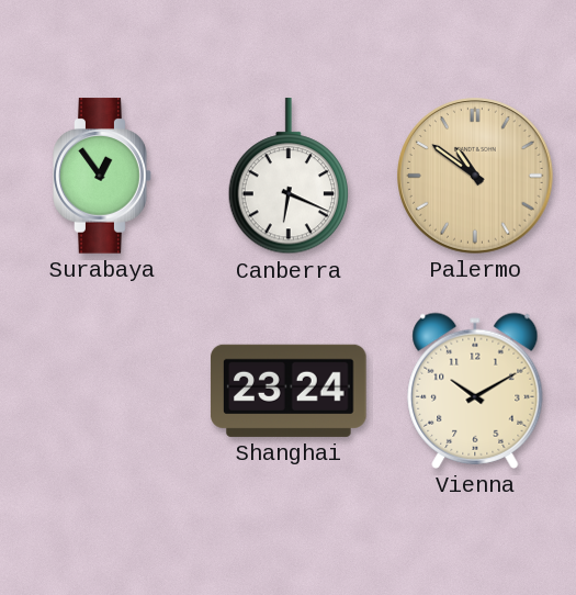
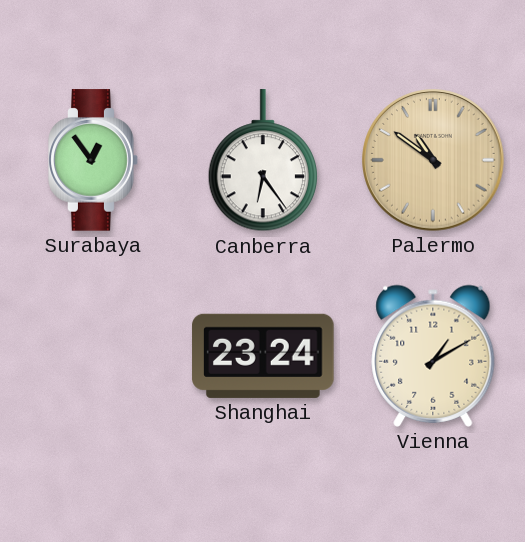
Canberra: 6:19 -> 6:24 (263, 161)
Vienna: 10:10 -> 1:10 (433, 356)
